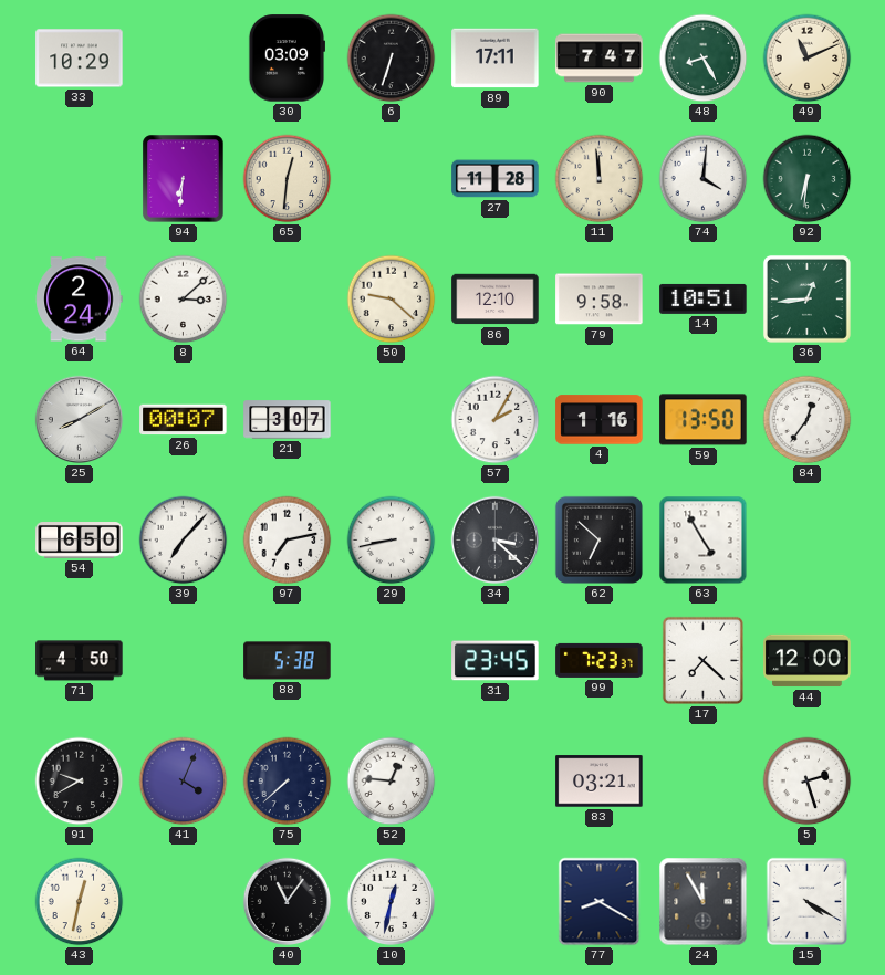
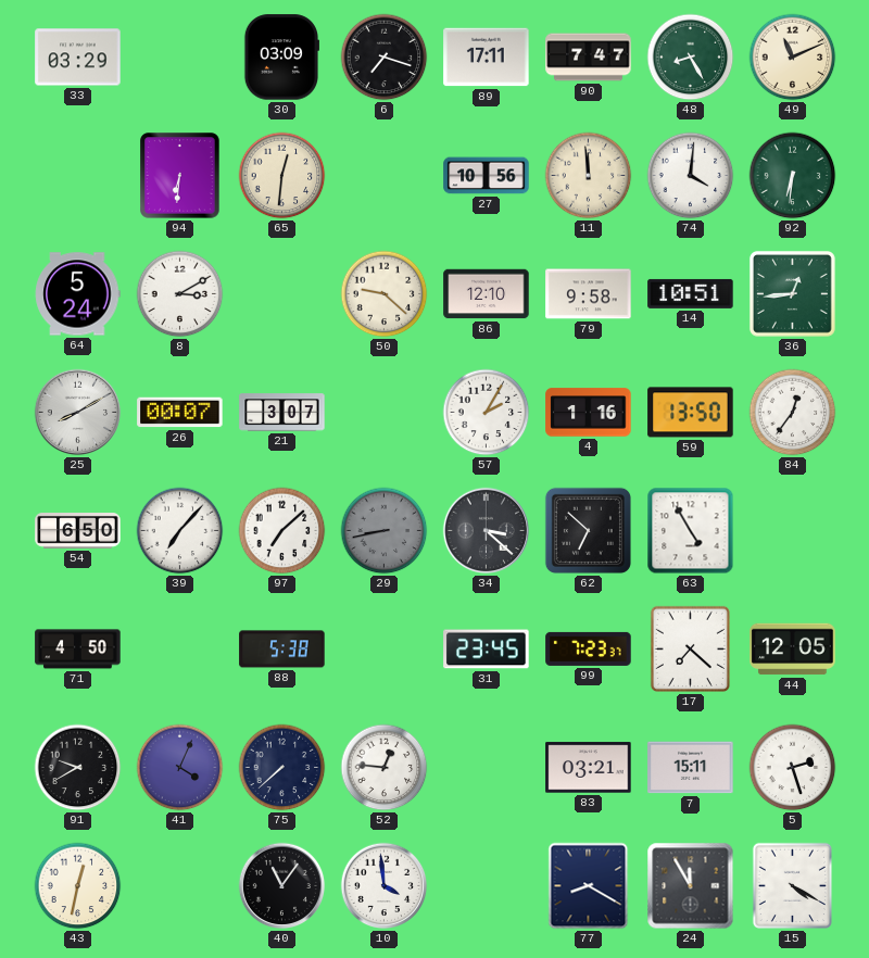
33: 10:29 -> 03:29 (78, 58)
6: 6:33 -> 7:18 (385, 58)
27: 11:28 -> 10:56 (487, 176)
64: 2:24 -> 5:24 (78, 294)
8: 3:08 -> 3:10 (180, 294)
97: 7:13 -> 7:08 (282, 531)
29 dial: white -> grey (385, 531)
44: 12:00 -> 12:05 (793, 650)
7: none -> 15:11 (691, 768)
10: 12:32 -> 3:59 (385, 886)
